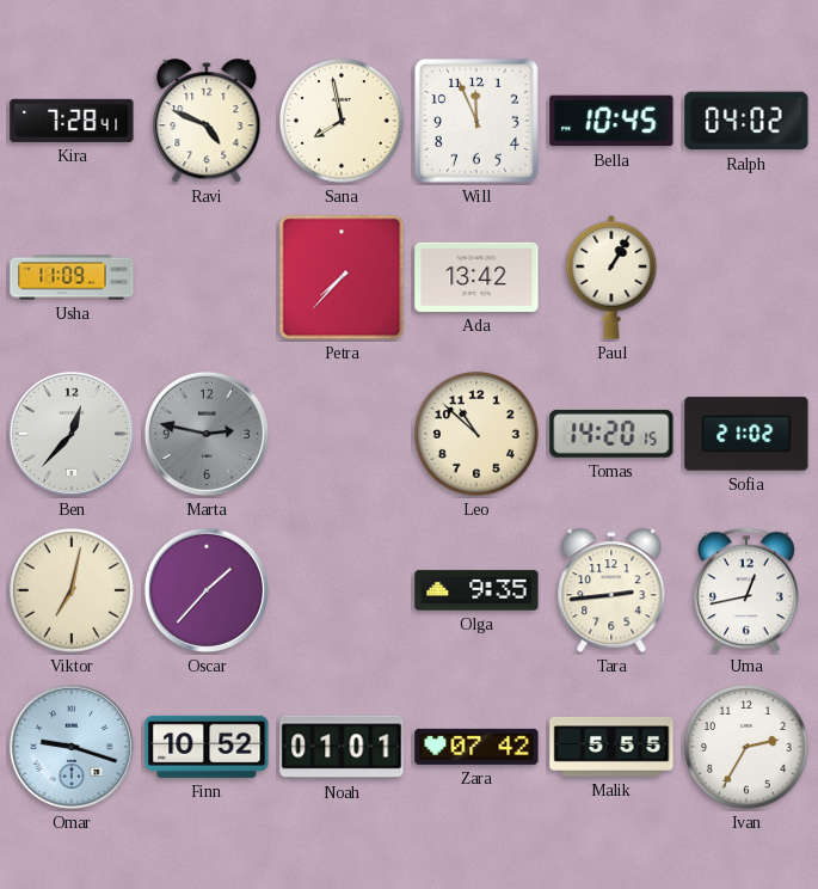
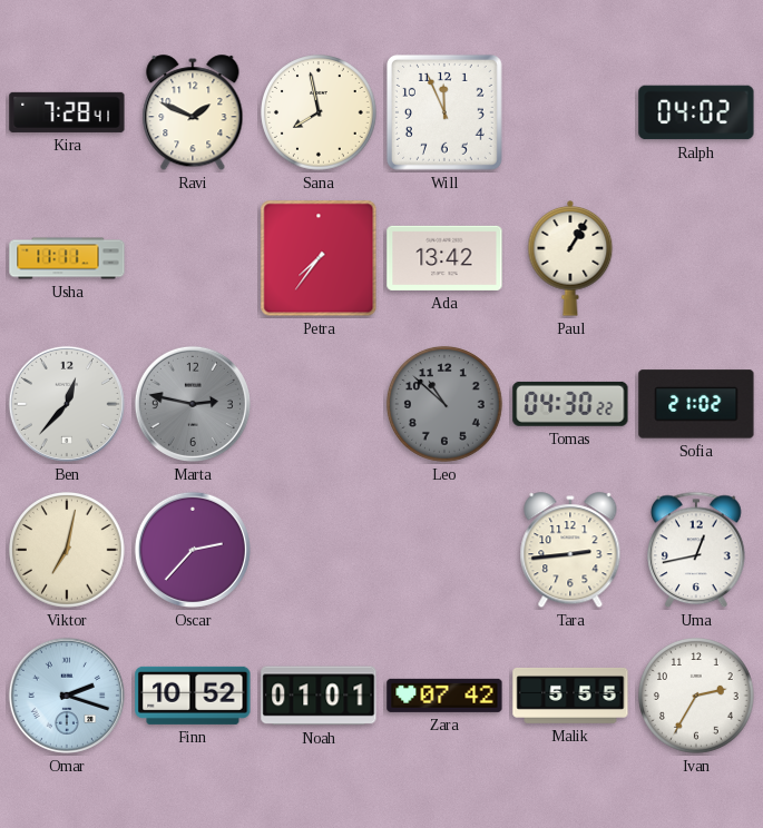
Ravi: 4:49 -> 1:49 (193, 114)
Bella: 10:45 -> none (611, 121)
Usha: 11:09 -> 11:11 (67, 258)
Petra: 7:37 -> 7:36 (319, 258)
Leo dial: cream -> grey (446, 405)
Tomas: 14:20 -> 04:30 (570, 404)
Oscar: 1:37 -> 2:37 (193, 550)
Olga: 9:35 -> none (476, 590)
Omar: 9:18 -> 2:18 (67, 696)
